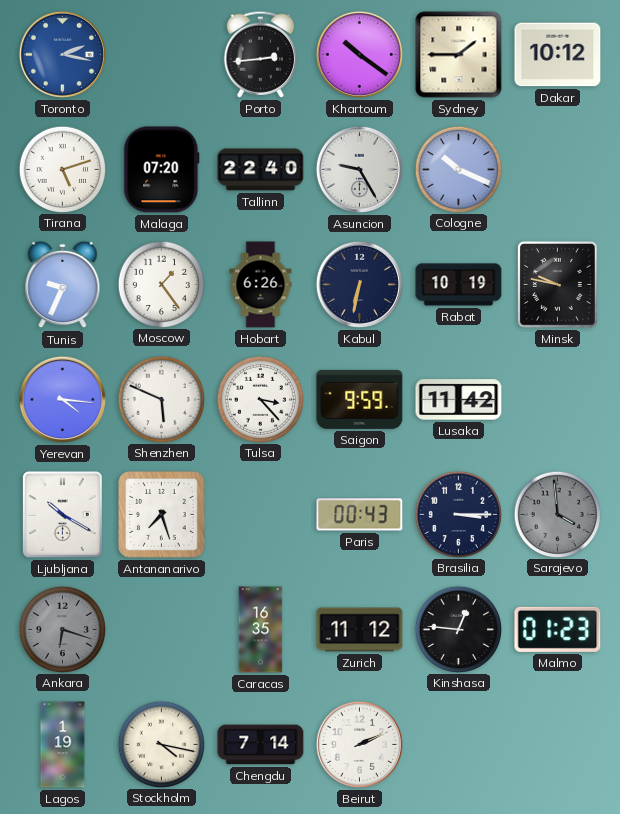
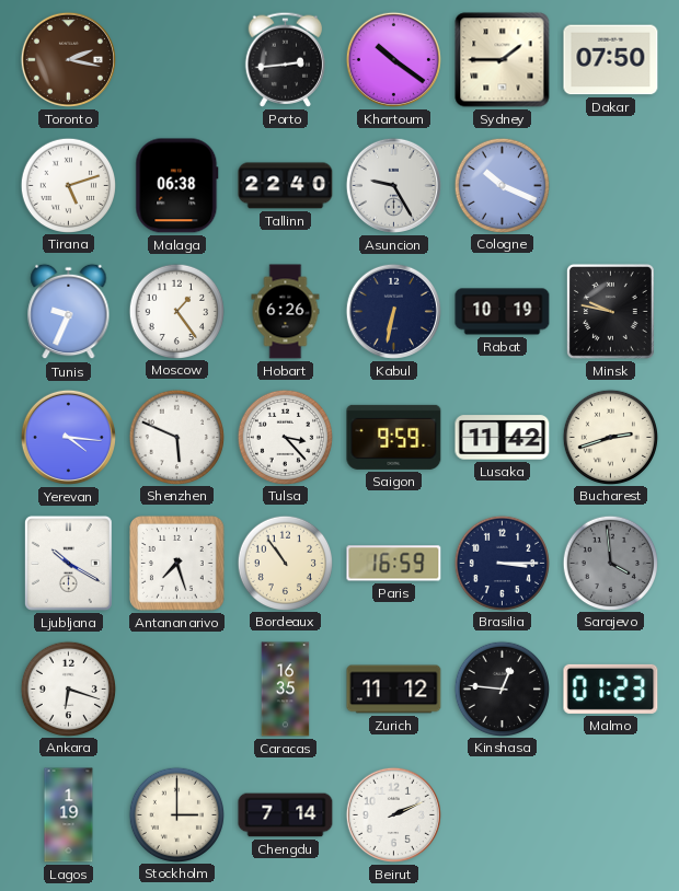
Toronto dial: blue -> brown (68, 59)
Dakar: 10:12 -> 07:50 (611, 60)
Malaga: 07:20 -> 06:38 (177, 186)
Bucharest: none -> 2:42 (610, 437)
Bordeaux: none -> 10:54 (285, 563)
Paris: 00:43 -> 16:59 (394, 564)
Ankara dial: grey -> white (68, 688)
Stockholm: 4:17 -> 3:00 (176, 814)
